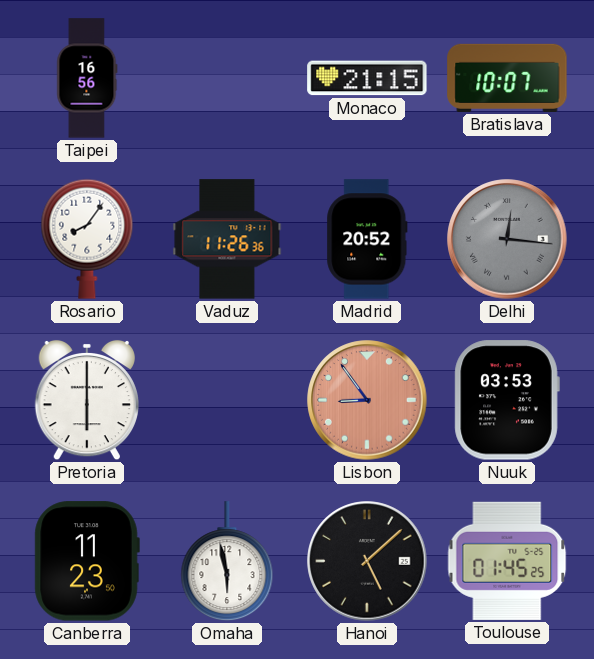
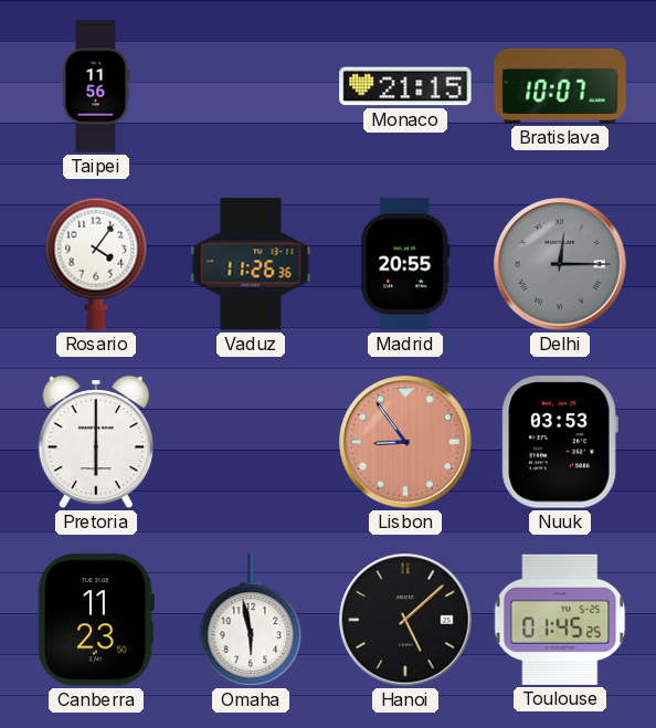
Taipei: 16:56 -> 11:56 (96, 86)
Rosario: 8:06 -> 4:06 (96, 264)
Madrid: 20:52 -> 20:55 (405, 264)
Delhi: 12:16 -> 12:15 (560, 264)
